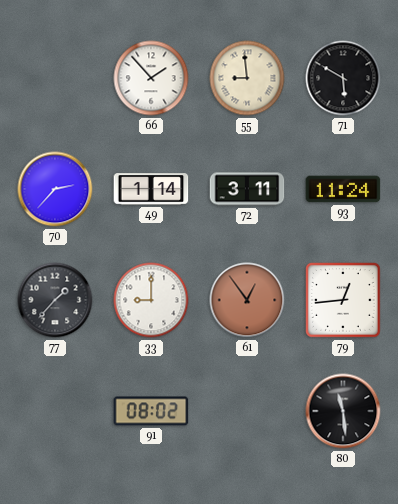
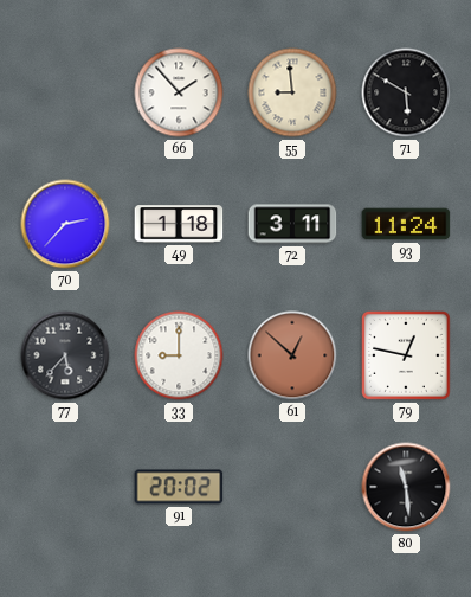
49: 1:14 -> 1:18 (179, 224)
77: 1:37 -> 5:37 (65, 355)
61: 12:54 -> 12:52 (292, 355)
79: 12:44 -> 12:47 (407, 357)
91: 08:02 -> 20:02 (179, 487)
